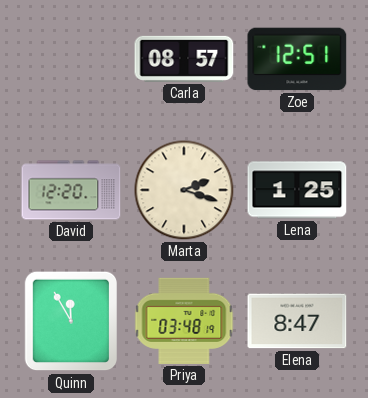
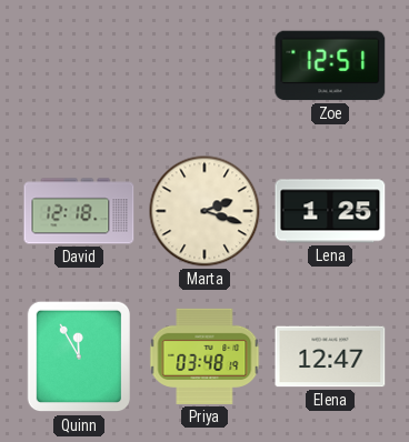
Carla: 08:57 -> none (184, 59)
David: 12:20 -> 12:18 (79, 211)
Elena: 8:47 -> 12:47 (330, 356)
